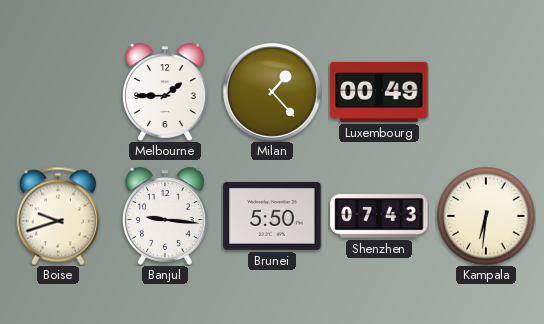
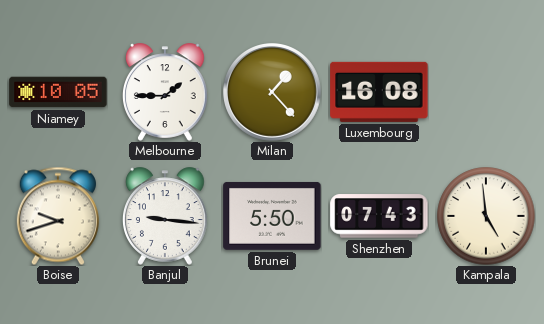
Niamey: none -> 10:05 (58, 92)
Luxembourg: 00:49 -> 16:08 (379, 92)
Kampala: 6:31 -> 4:59 (486, 216)
